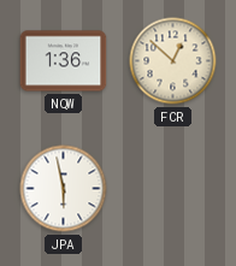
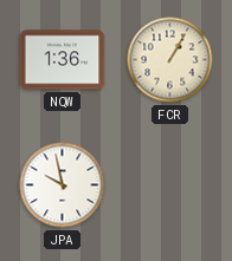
FCR: 12:52 -> 1:05 (170, 60)
JPA: 5:58 -> 9:58 (63, 185)
